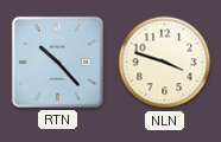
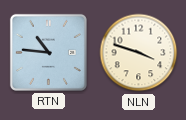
RTN: 10:23 -> 10:46 (48, 52)
